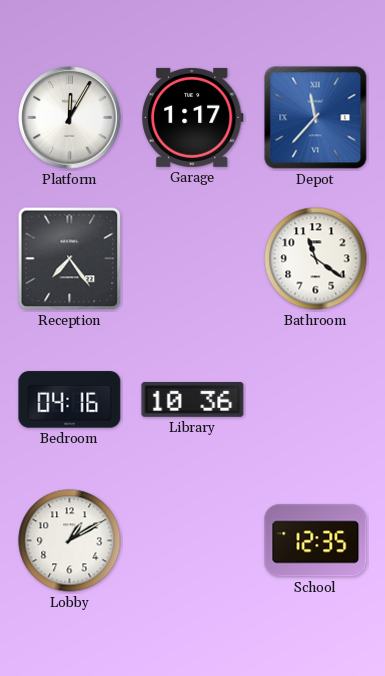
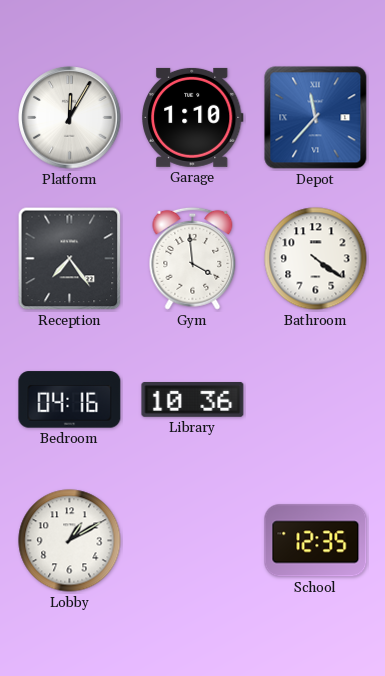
Garage: 1:17 -> 1:10 (193, 117)
Gym: none -> 3:59 (193, 258)
Bathroom: 11:21 -> 4:21 (316, 259)
